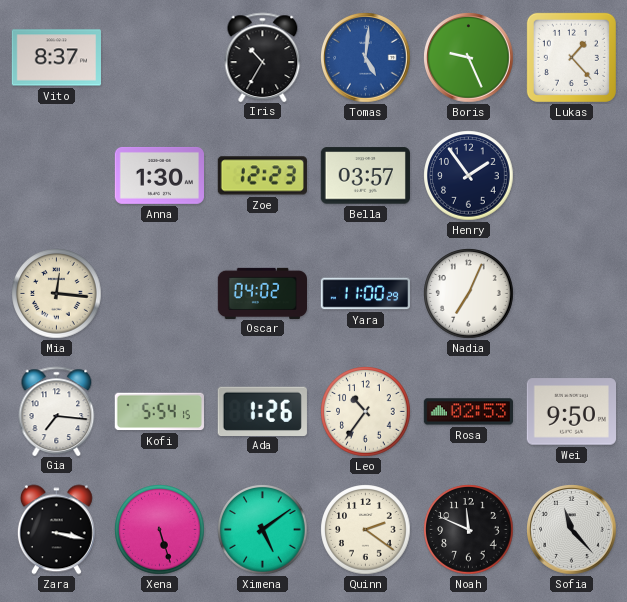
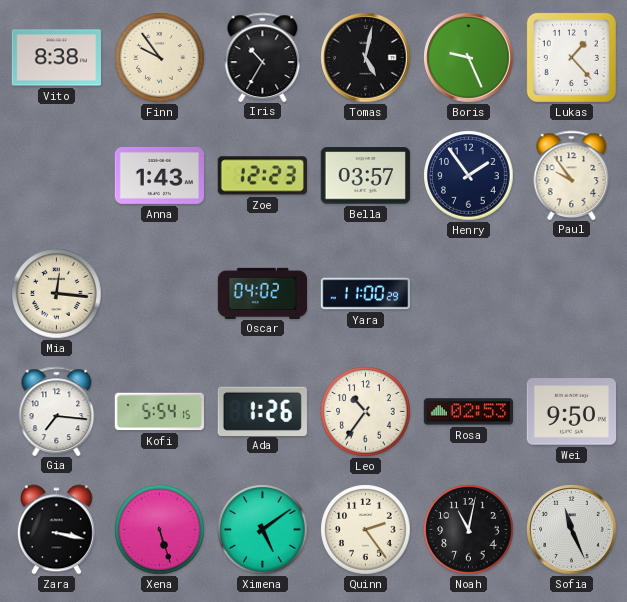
Vito: 8:37 -> 8:38 (56, 58)
Finn: none -> 9:54 (160, 58)
Tomas: 5:01 -> 5:02 (366, 58)
Tomas dial: blue -> black (366, 58)
Anna: 1:30 -> 1:43 (159, 176)
Paul: none -> 9:54 (572, 175)
Nadia: 7:04 -> none (469, 294)
Quinn: 2:21 -> 2:24 (366, 530)
Noah: 11:49 -> 11:02 (469, 530)
Sofia: 11:23 -> 11:26 (572, 530)
